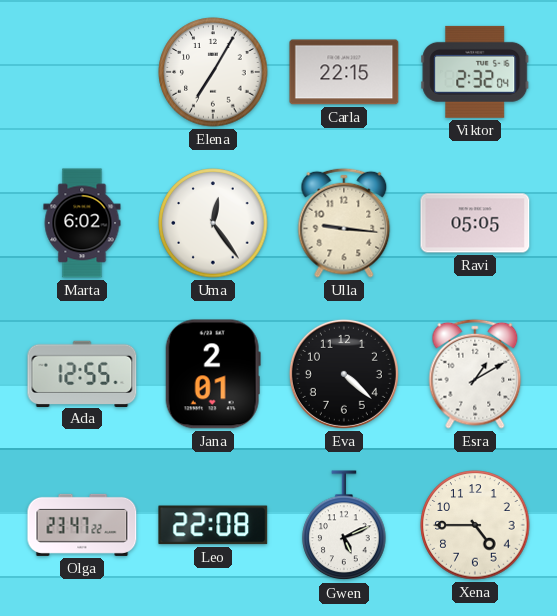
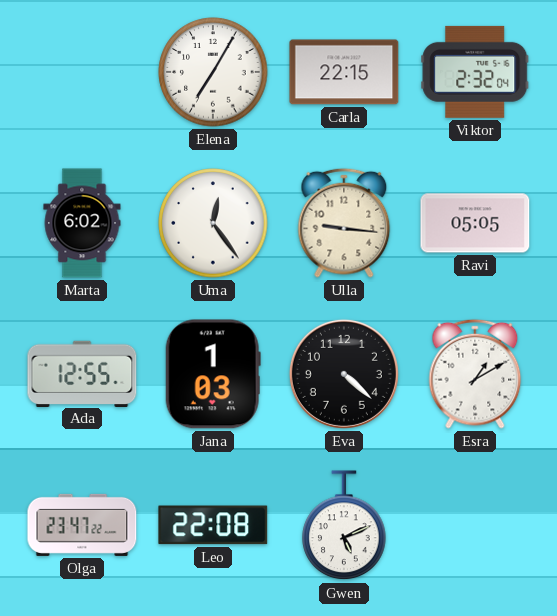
Jana: 2:01 -> 1:03 (213, 374)
Xena: 4:45 -> none (475, 525)
